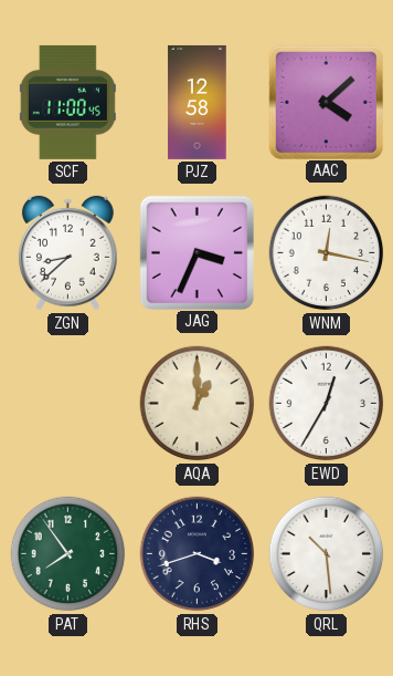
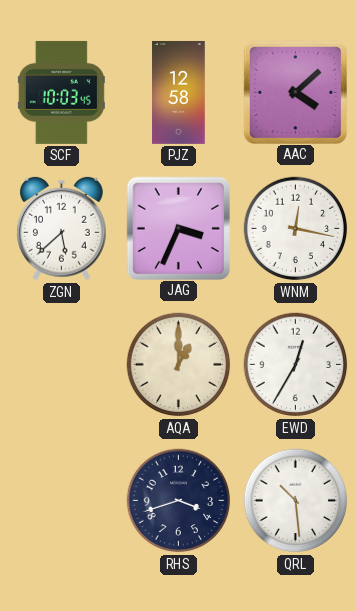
SCF: 11:00 -> 10:03 (61, 92)
ZGN: 8:38 -> 5:38 (61, 229)
PAT: 7:54 -> none (68, 554)
